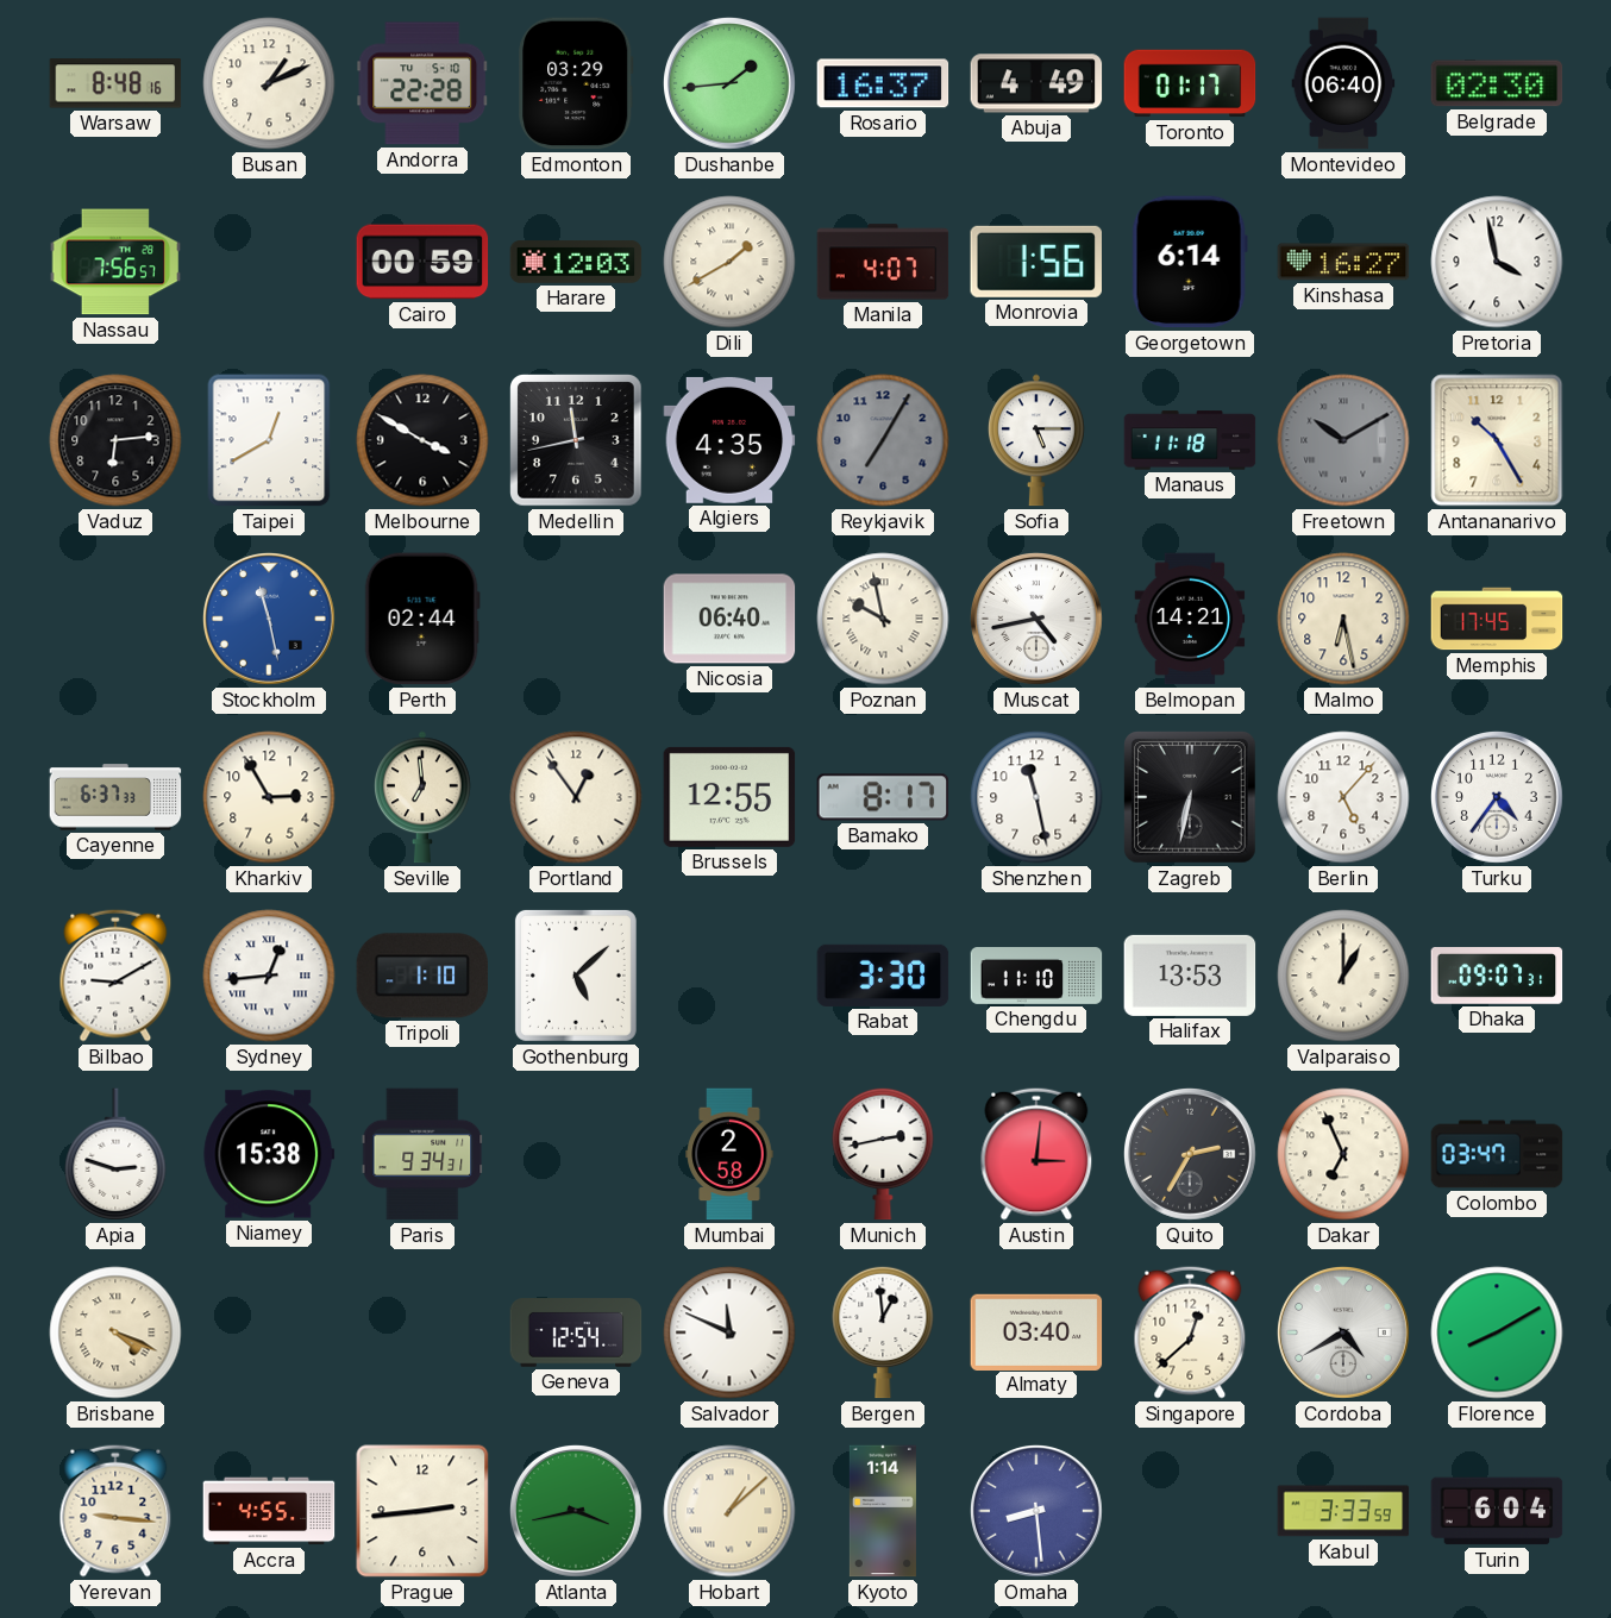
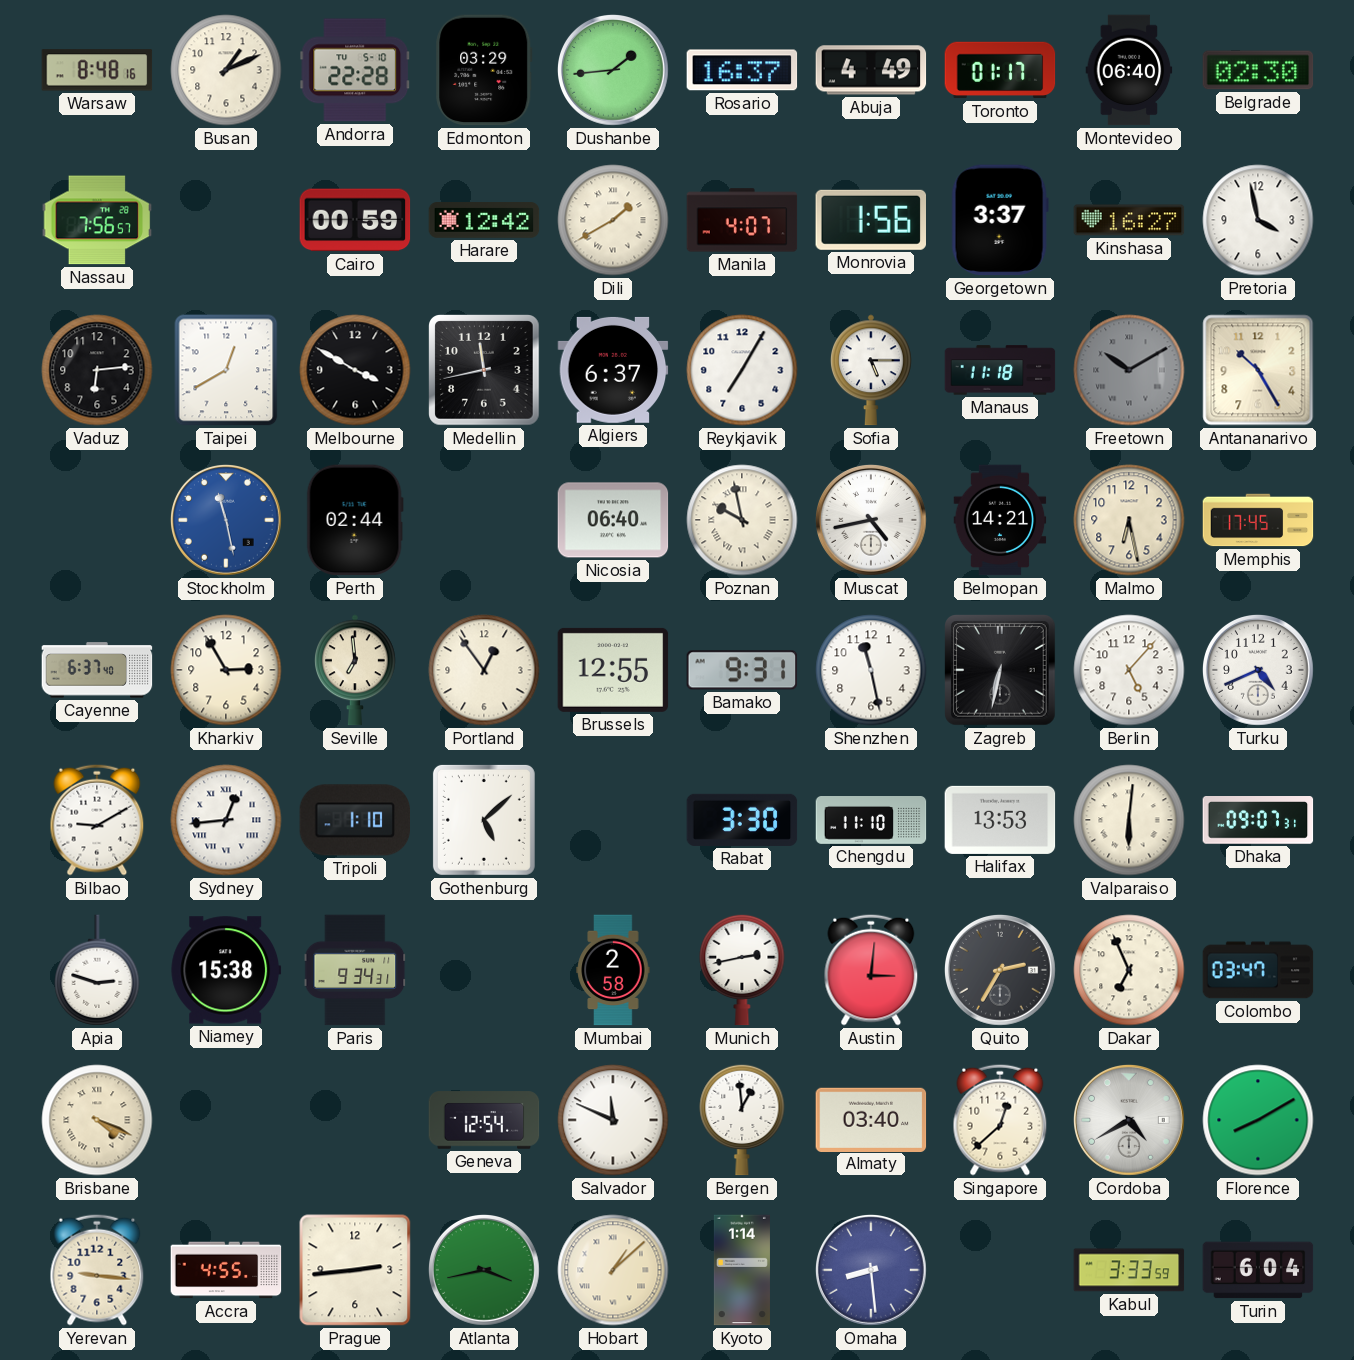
Harare: 12:03 -> 12:42 (484, 220)
Georgetown: 6:14 -> 3:37 (1000, 220)
Algiers: 4:35 -> 6:37 (613, 370)
Reykjavik dial: grey -> white (742, 370)
Cayenne: 6:37:33 -> 6:37:40 (97, 670)
Bamako: 8:17 -> 9:31 (742, 670)
Turku: 4:36 -> 4:41 (1259, 671)
Valparaiso: 1:00 -> 6:01 (1129, 820)
